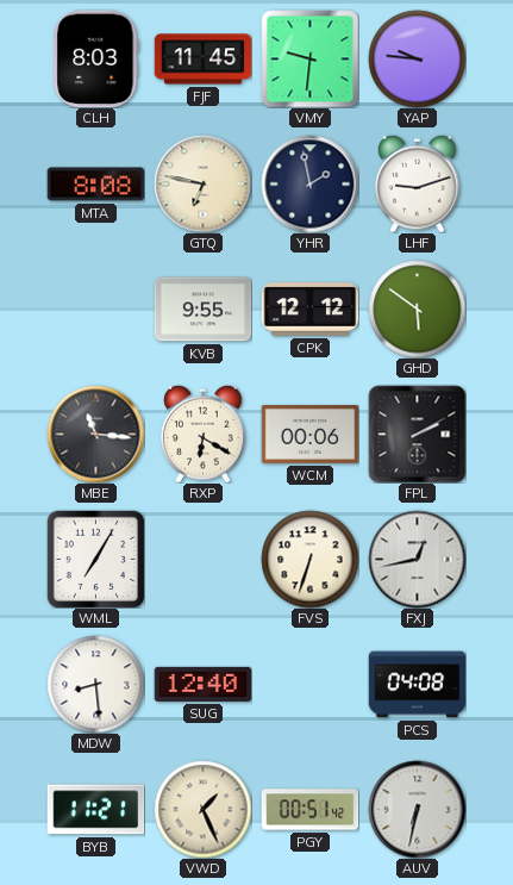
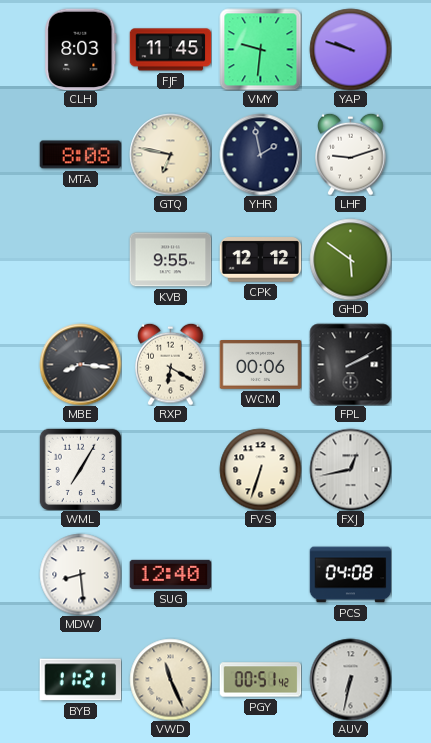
YAP: 9:46 -> 9:48 (350, 49)
MBE: 11:16 -> 8:16 (80, 364)
VWD: 1:26 -> 11:26 (170, 679)
